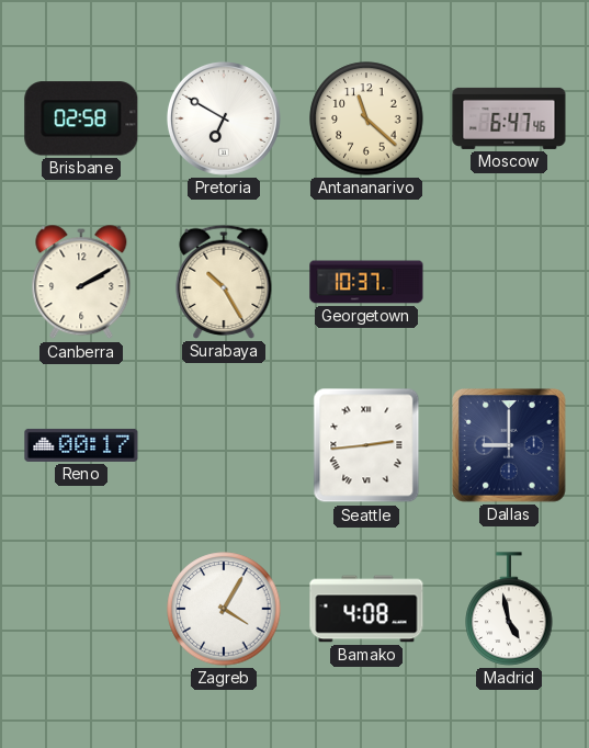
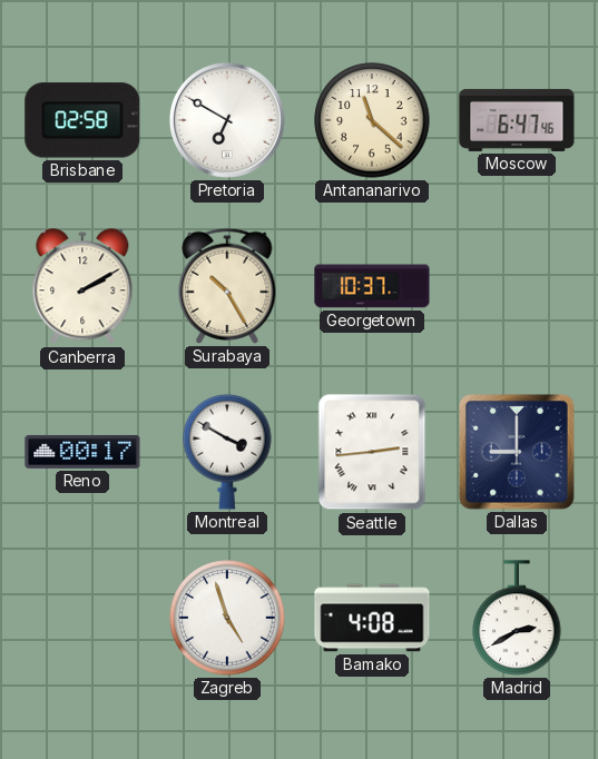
Montreal: none -> 3:50 (227, 452)
Zagreb: 4:05 -> 4:57 (227, 618)
Madrid: 4:58 -> 2:40 (517, 618)
